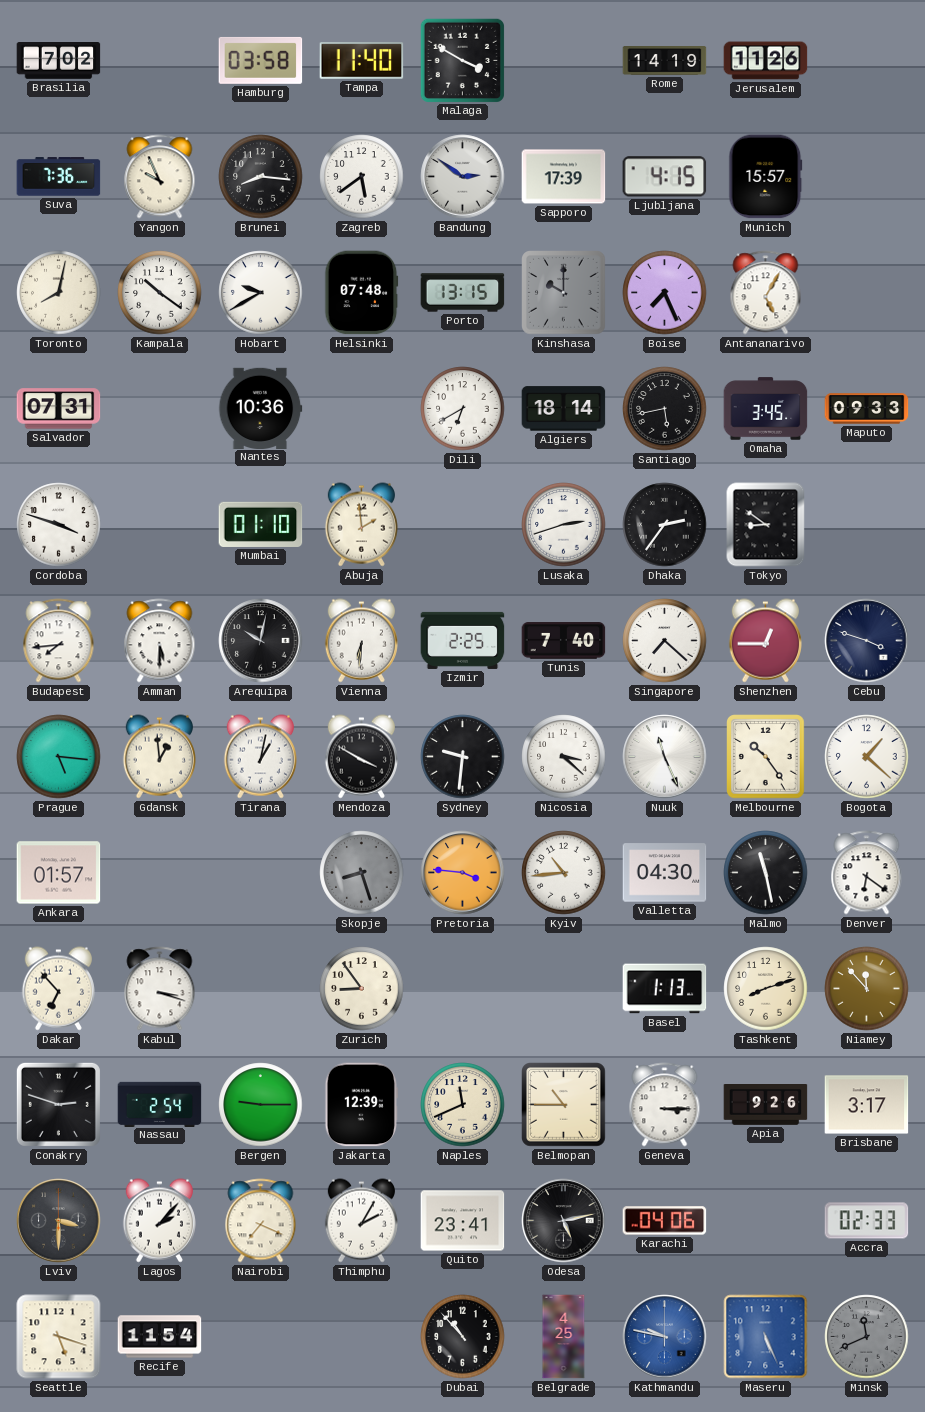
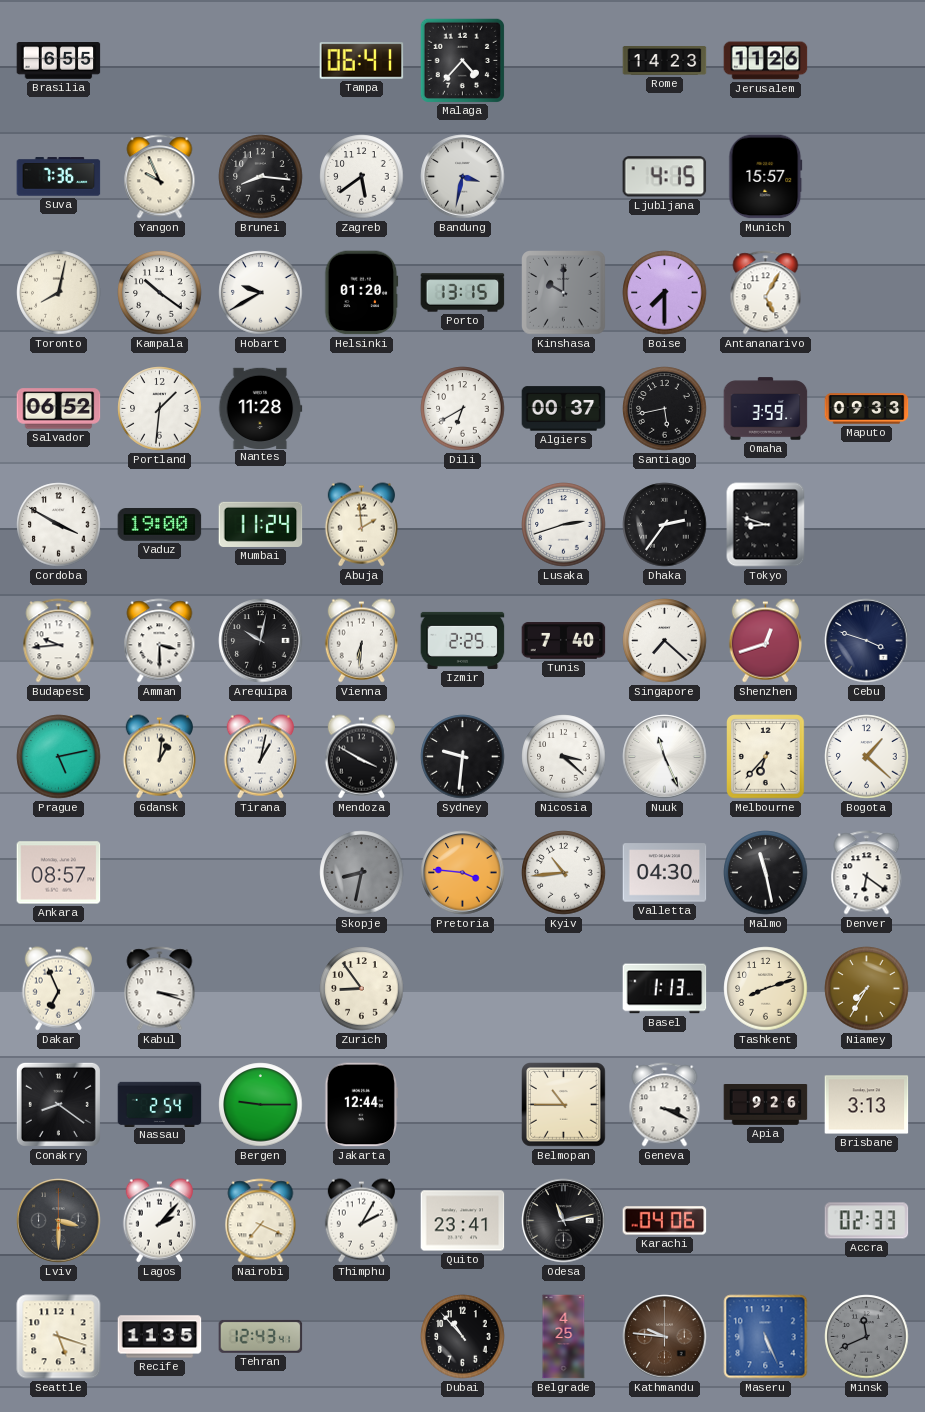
Brasilia: 7:02 -> 6:55 (59, 61)
Hamburg: 03:58 -> none (261, 60)
Tampa: 11:40 -> 06:41 (362, 61)
Malaga: 3:50 -> 4:37 (462, 60)
Rome: 14:19 -> 14:23 (665, 61)
Bandung: 2:51 -> 3:32 (463, 177)
Sapporo: 17:39 -> none (564, 177)
Helsinki: 07:48 -> 01:20 (362, 293)
Boise: 7:26 -> 7:30 (665, 293)
Salvador: 07:31 -> 06:52 (59, 409)
Portland: none -> 1:31 (160, 409)
Nantes: 10:36 -> 11:28 (261, 408)
Algiers: 18:14 -> 00:37 (564, 409)
Omaha: 3:45 -> 3:59 (766, 409)
Cordoba: 3:48 -> 3:50 (59, 525)
Vaduz: none -> 19:00 (160, 525)
Mumbai: 01:10 -> 11:24 (261, 524)
Tokyo: 8:51 -> 8:48 (766, 525)
Budapest: 7:44 -> 9:44 (59, 641)
Amman: 5:30 -> 3:30 (160, 641)
Shenzhen: 12:45 -> 12:42 (765, 641)
Prague: 5:16 -> 5:13 (59, 757)
Gdansk: 12:59 -> 1:01 (159, 757)
Melbourne: 10:24 -> 6:37 (766, 757)
Ankara: 01:57 -> 08:57 (59, 873)
Skopje: 8:27 -> 8:32 (362, 873)
Dakar: 6:53 -> 6:56 (58, 989)
Niamey: 11:53 -> 7:35 (867, 989)
Conakry: 2:48 -> 8:21 (58, 1104)
Jakarta: 12:39 -> 12:44 (361, 1105)
Naples: 11:41 -> none (463, 1105)
Geneva: 3:15 -> 3:19 (665, 1105)
Brisbane: 3:17 -> 3:13 (867, 1105)
Odesa: 5:13 -> 11:13 (564, 1221)
Recife: 11:54 -> 11:35 (160, 1337)
Tehran: none -> 12:43 (261, 1336)
Kathmandu: 9:47 -> 9:46 (665, 1337)
Kathmandu dial: blue -> brown (665, 1337)
